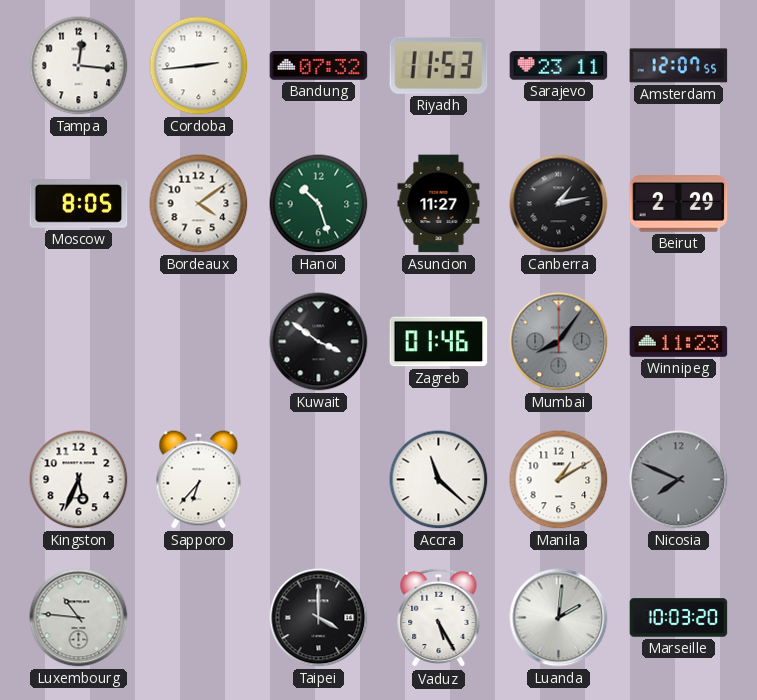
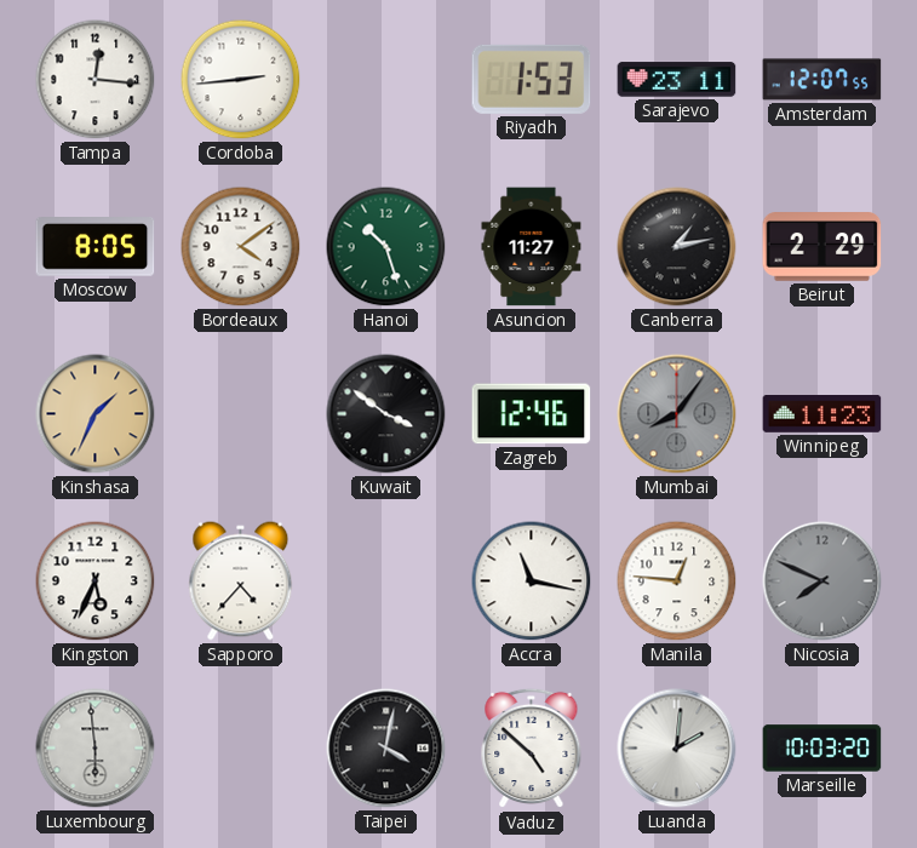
Bandung: 07:32 -> none (319, 66)
Riyadh: 11:53 -> 1:53 (532, 79)
Kinshasa: none -> 1:34 (96, 414)
Zagreb: 01:46 -> 12:46 (532, 414)
Sapporo: 6:37 -> 4:37 (241, 581)
Accra: 11:22 -> 11:17 (532, 581)
Manila: 1:10 -> 12:46 (677, 581)
Luxembourg: 10:46 -> 5:59 (96, 749)
Taipei: 4:00 -> 4:02 (386, 749)
Vaduz: 5:25 -> 4:52 (532, 749)
